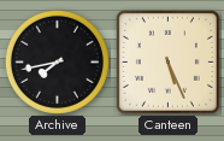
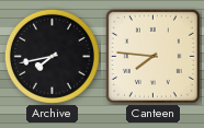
Canteen: 5:26 -> 7:46 (152, 56)
